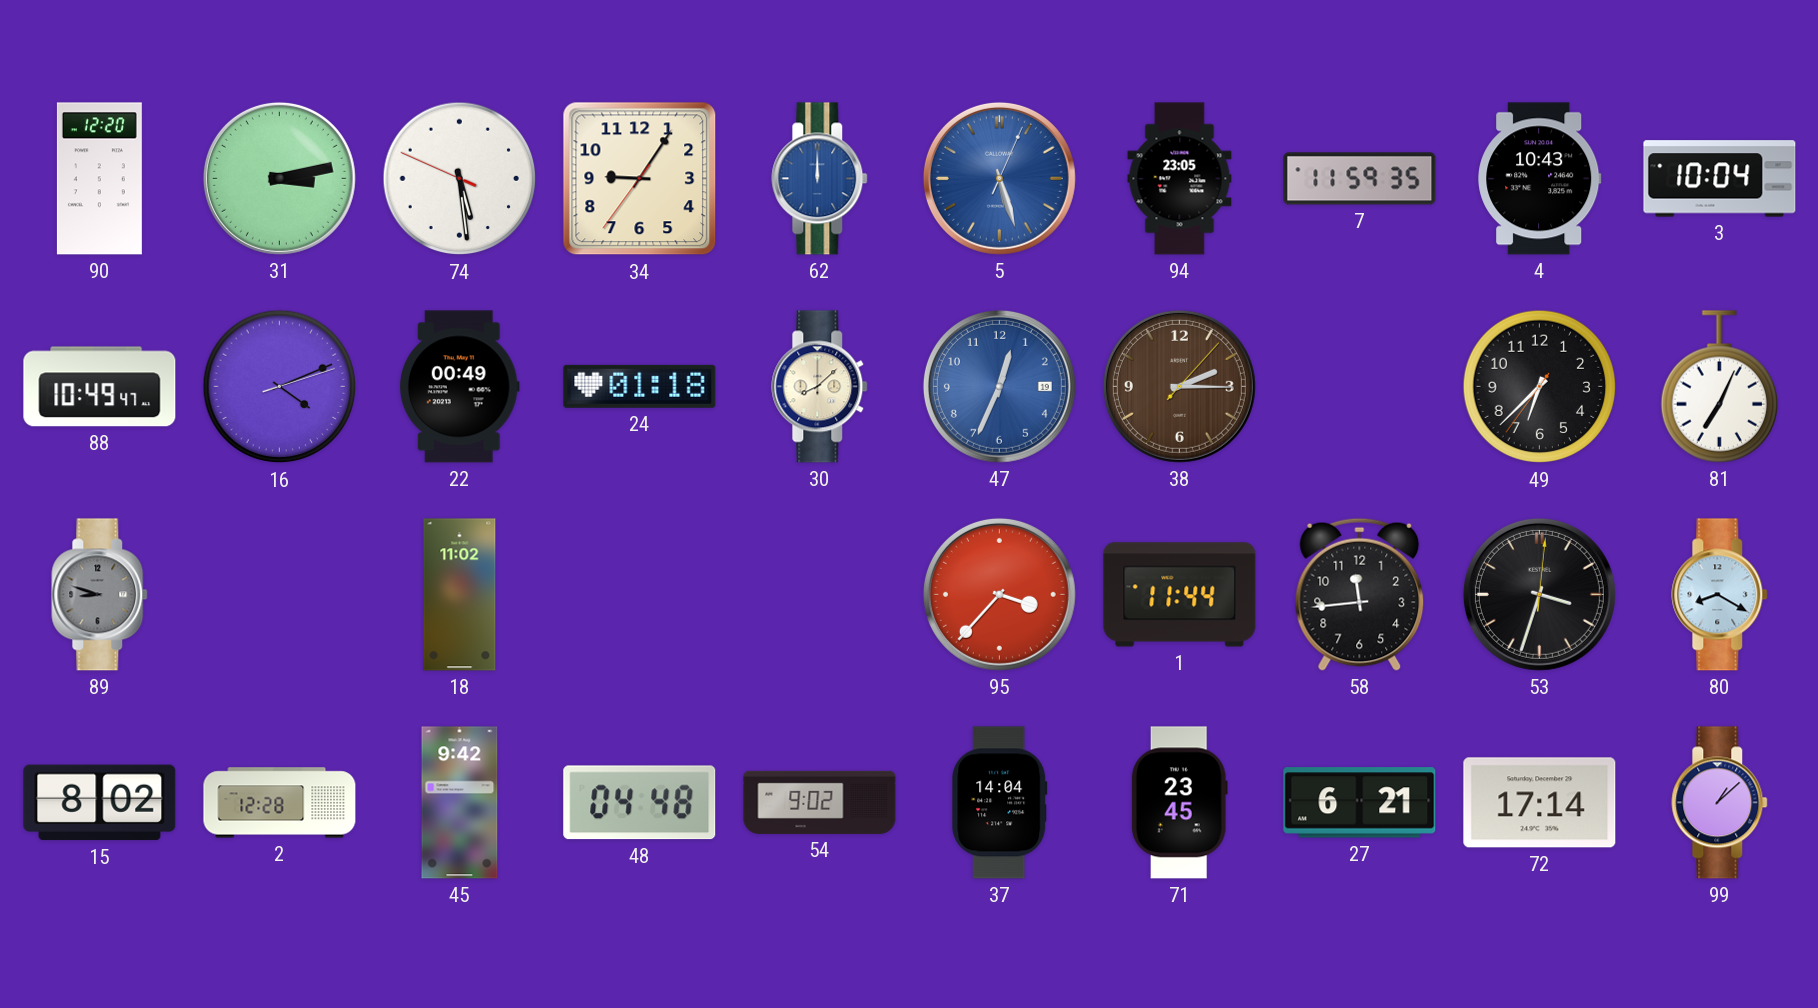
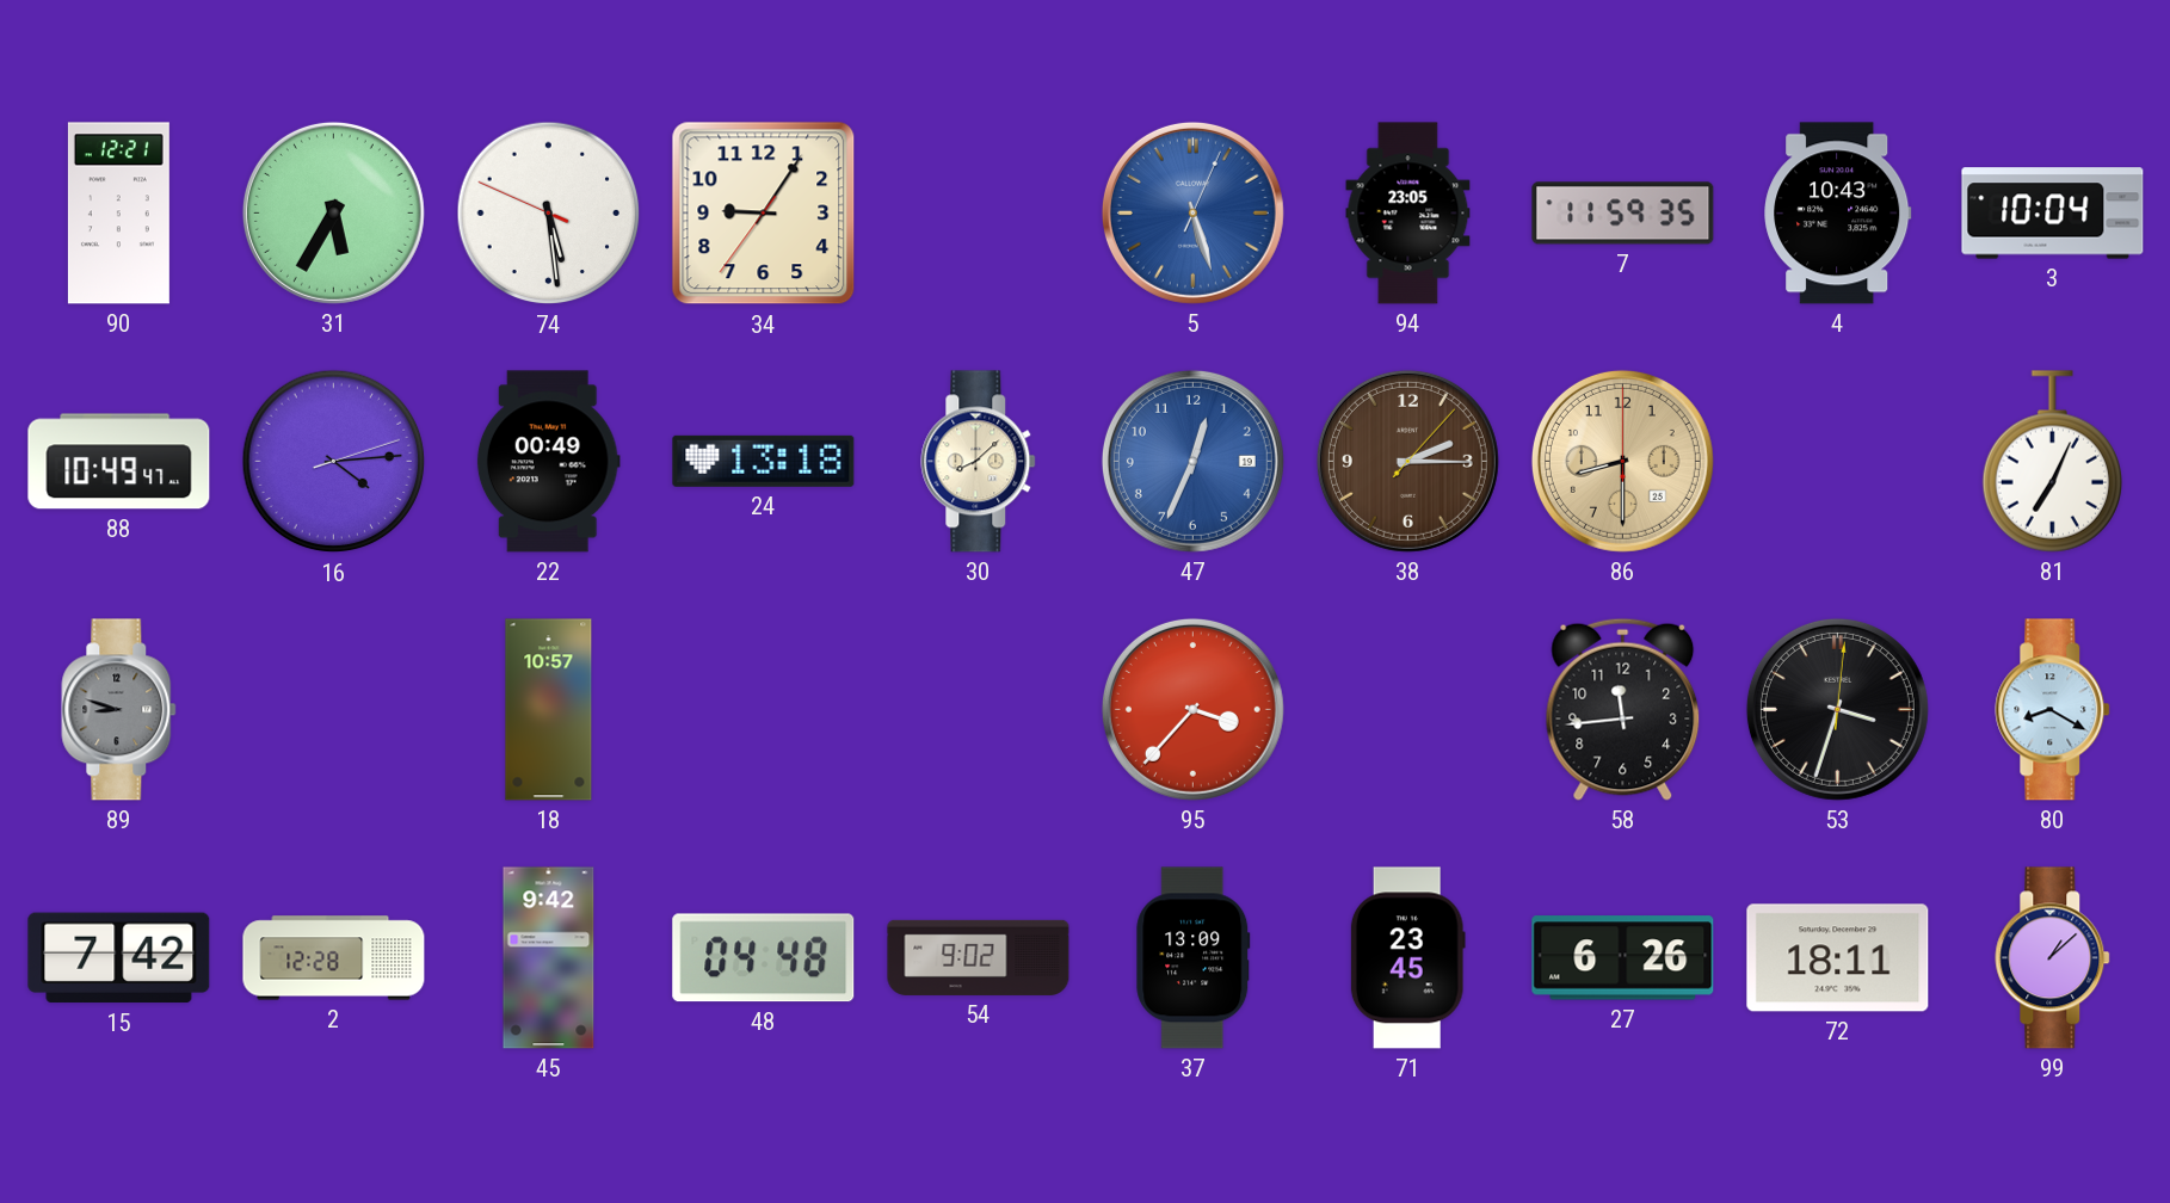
90: 12:20 -> 12:21 (118, 214)
31: 3:13 -> 5:35 (333, 212)
62: 12:00 -> none (820, 179)
16: 4:11 -> 4:14 (334, 462)
24: 01:18 -> 13:18 (764, 461)
86: none -> 8:30 (1622, 461)
49: 6:37 -> none (1540, 387)
18: 11:02 -> 10:57 (549, 710)
1: 11:44 -> none (1180, 595)
15: 8:02 -> 7:42 (119, 958)
37: 14:04 -> 13:09 (1194, 958)
27: 6:21 -> 6:26 (1623, 958)
72: 17:14 -> 18:11 (1838, 958)
